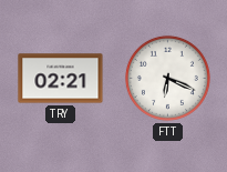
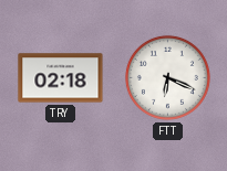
TRY: 02:21 -> 02:18 (61, 78)
